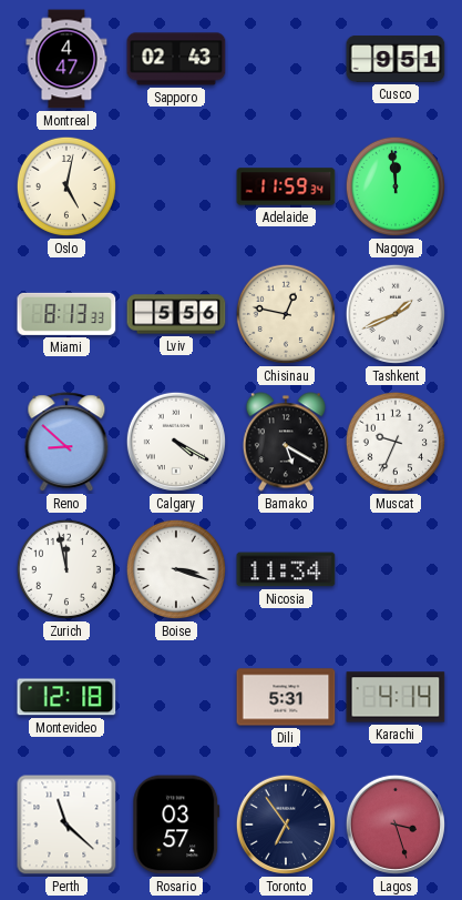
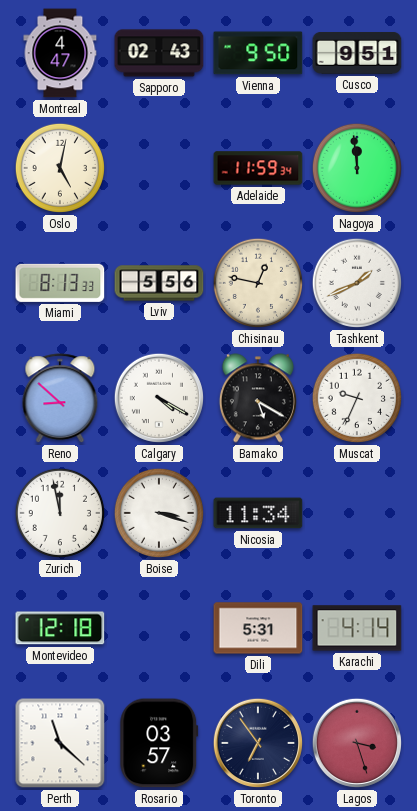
Vienna: none -> 9:50 (258, 53)
